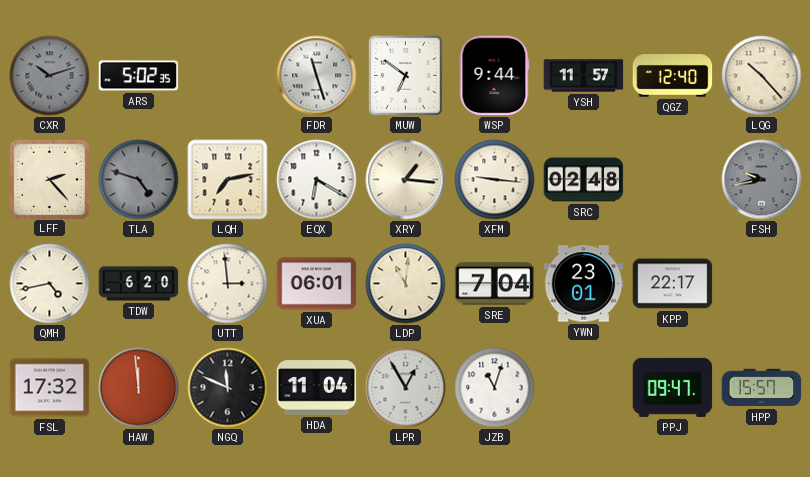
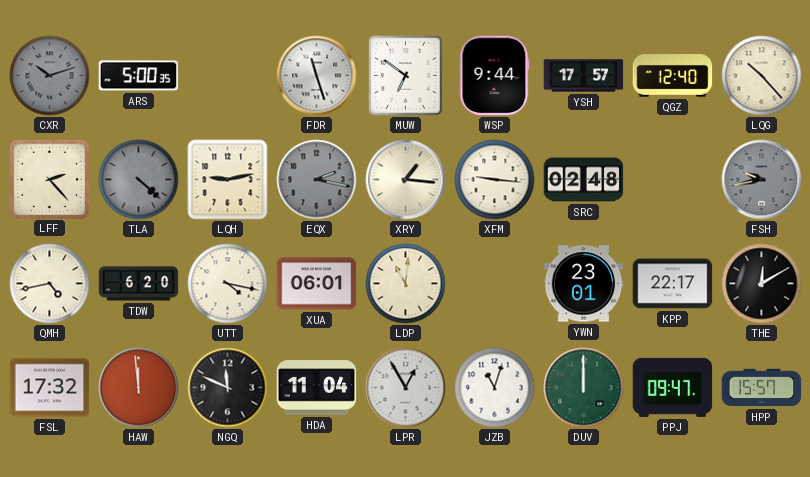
ARS: 5:02 -> 5:00 (139, 76)
YSH: 11:57 -> 17:57 (584, 76)
TLA: 4:48 -> 4:22 (139, 180)
LQH: 7:13 -> 9:13 (228, 180)
EQX: 6:20 -> 2:17 (317, 180)
EQX dial: white -> grey (317, 180)
UTT: 2:59 -> 4:17 (228, 284)
SRE: 7:04 -> none (495, 284)
THE: none -> 12:10 (762, 284)
DUV: none -> 12:00 (584, 388)
